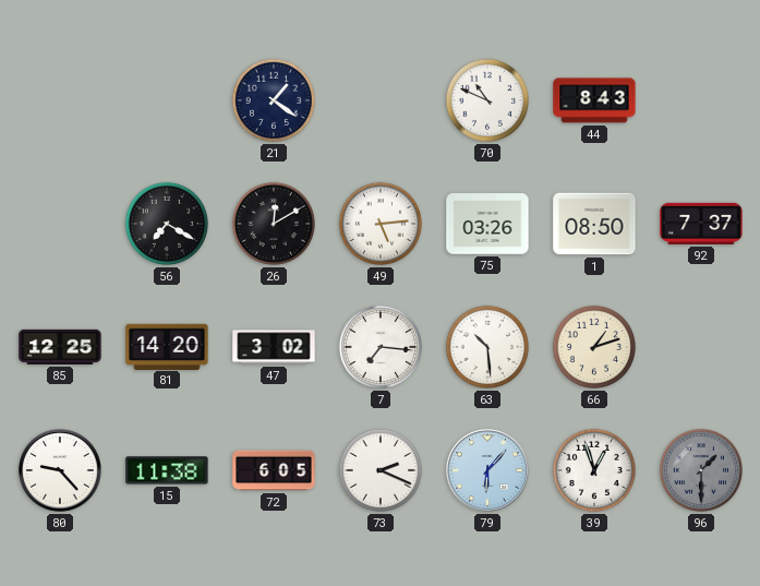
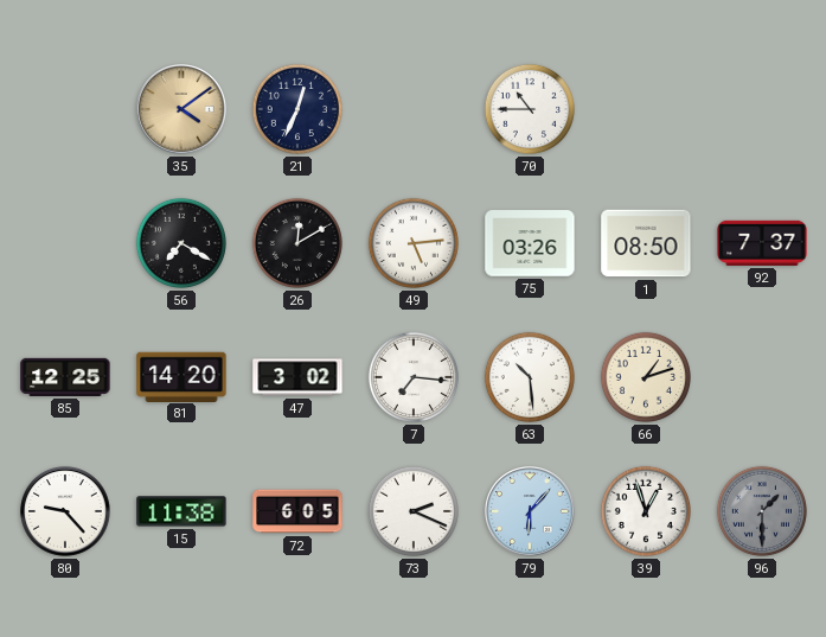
35: none -> 4:09 (183, 110)
21: 1:21 -> 12:34 (297, 109)
70: 10:49 -> 10:45 (530, 109)
44: 8:43 -> none (594, 100)
